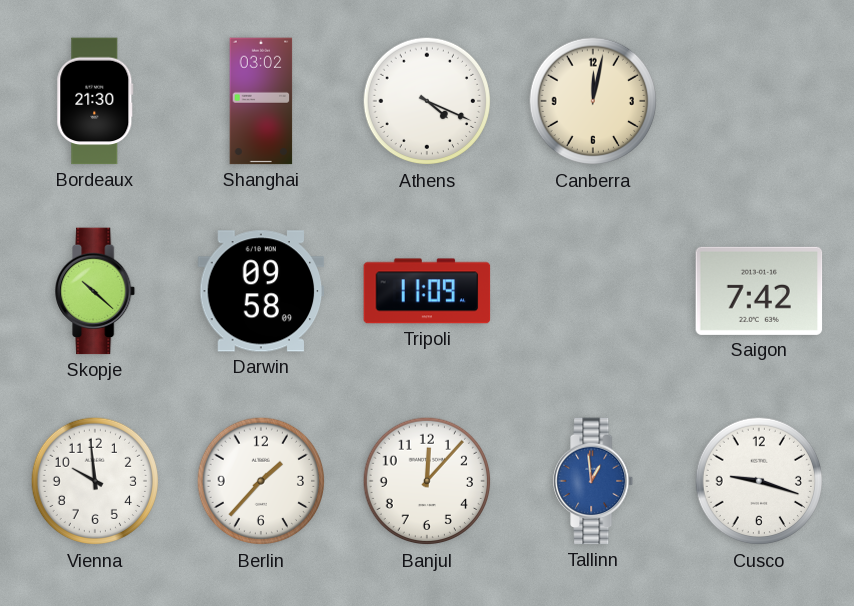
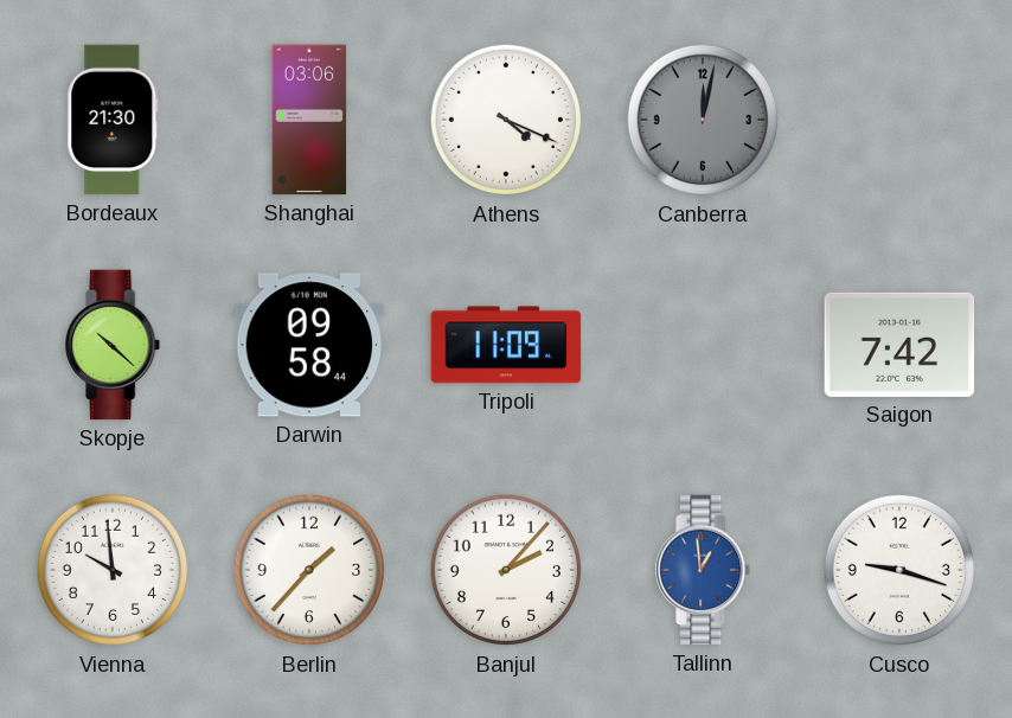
Shanghai: 03:02 -> 03:06 (309, 120)
Canberra dial: cream -> grey (703, 120)
Darwin: 09:58:09 -> 09:58:44 (309, 345)
Banjul: 12:07 -> 2:07 (506, 570)
